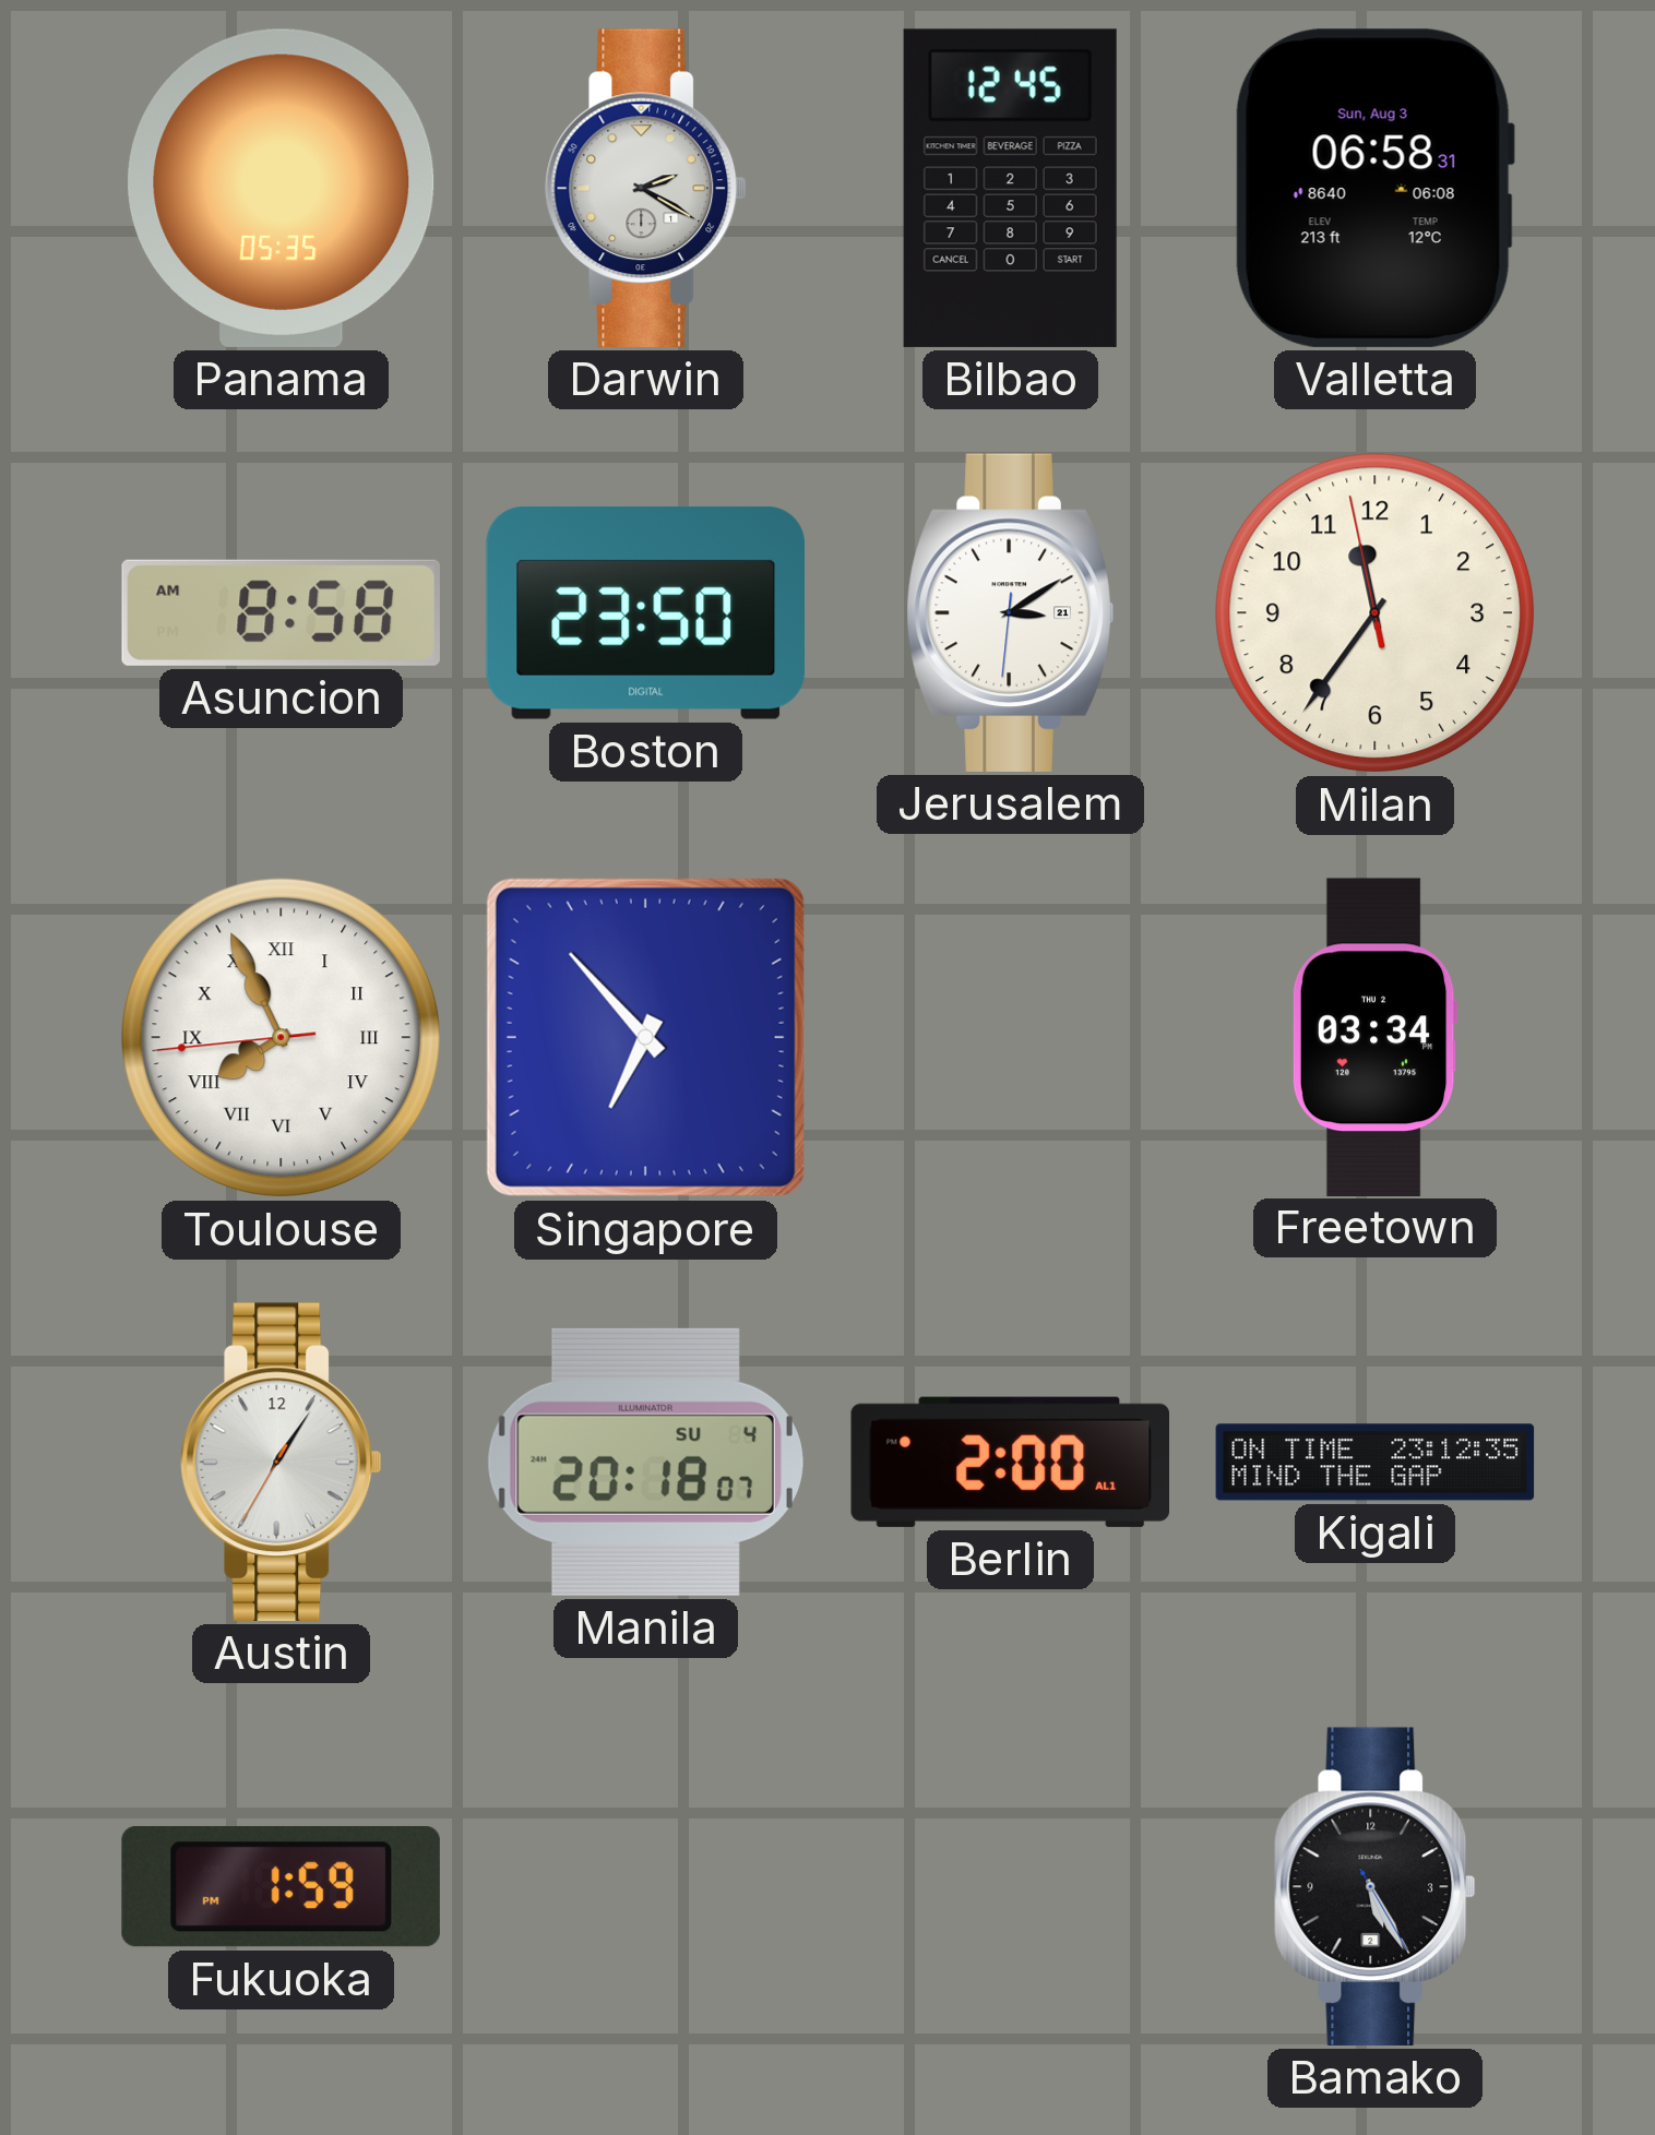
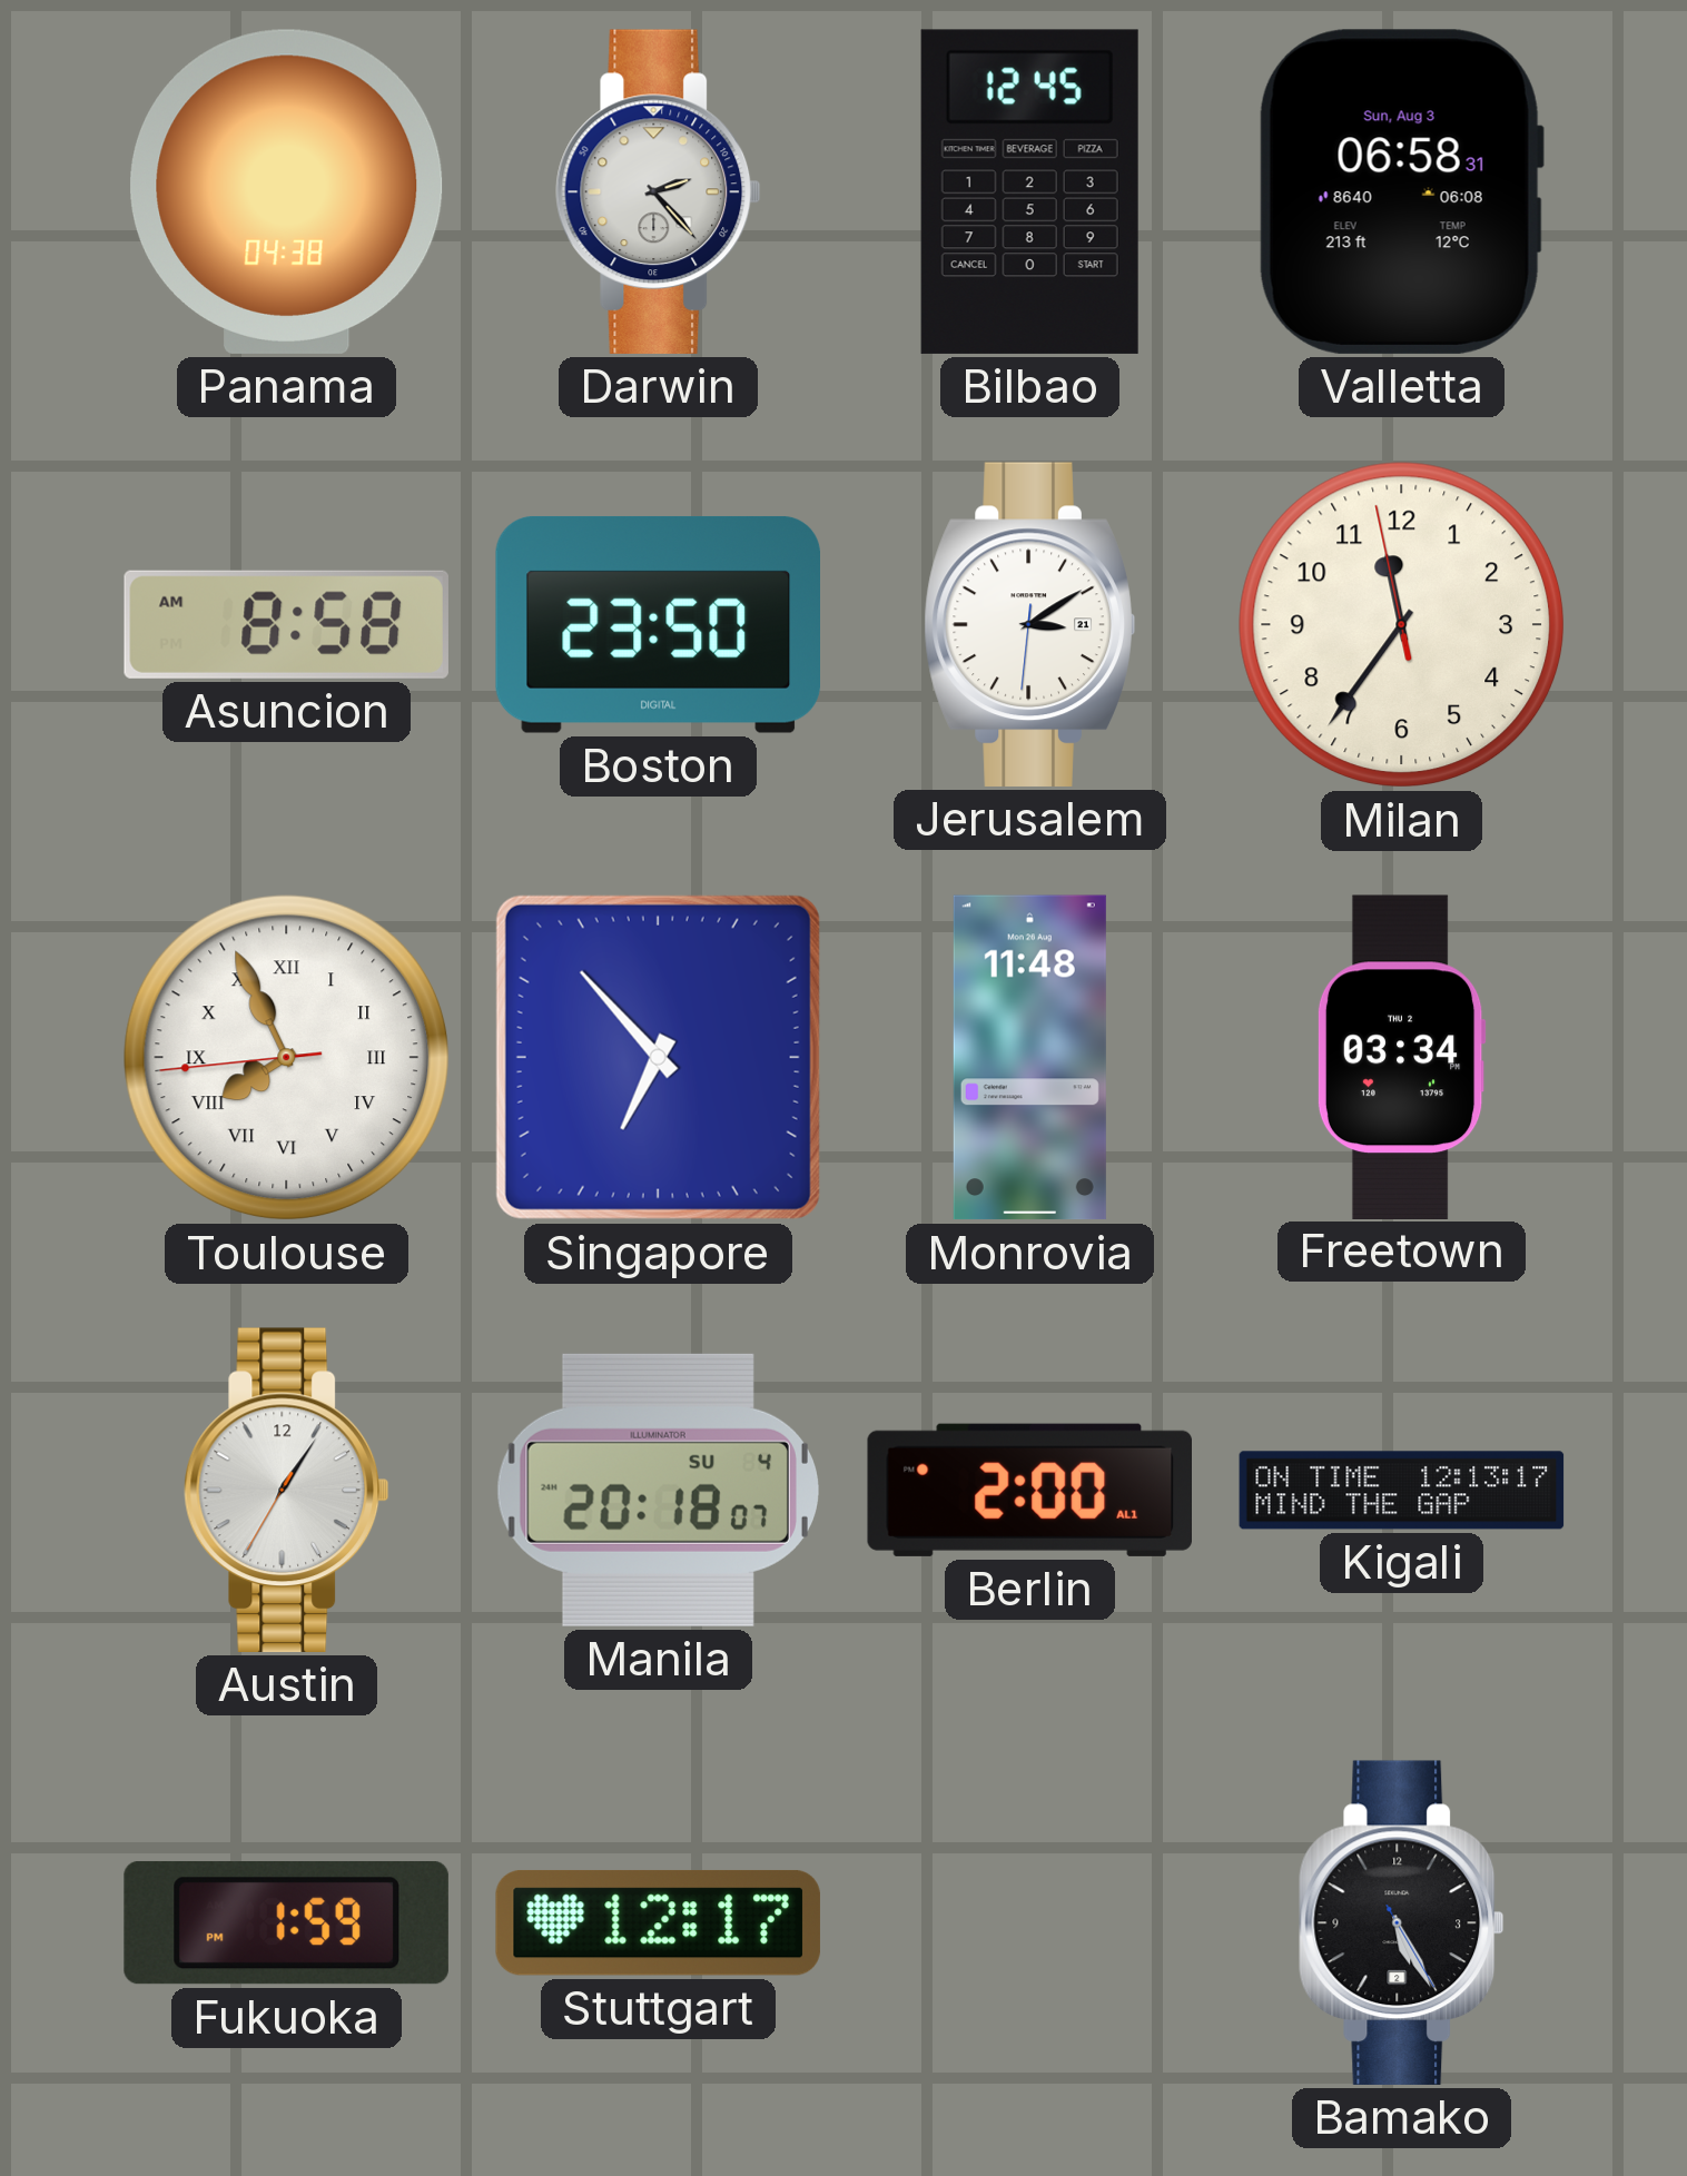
Panama: 05:35 -> 04:38 (287, 191)
Darwin: 2:20 -> 2:23 (659, 191)
Monrovia: none -> 11:48 (1029, 1058)
Kigali: 23:12 -> 12:13 (1402, 1491)
Stuttgart: none -> 12:17 (658, 1922)
